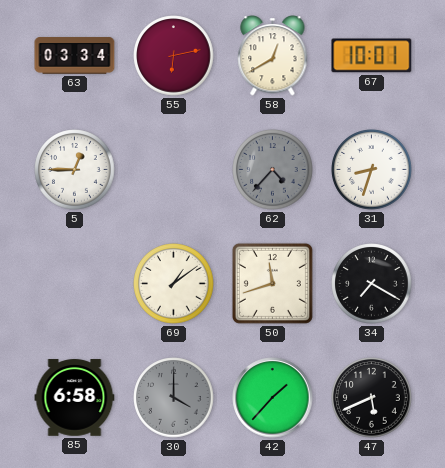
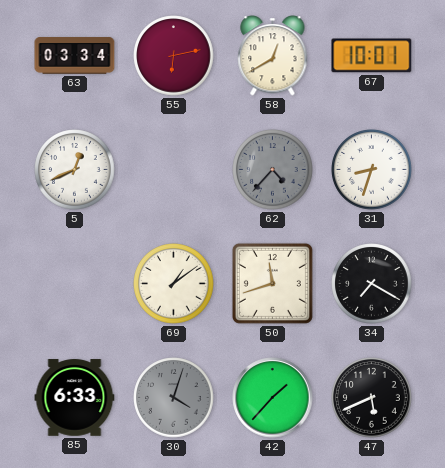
5: 12:45 -> 12:41 (75, 170)
85: 6:58 -> 6:33 (75, 398)
30: 4:00 -> 4:03 (174, 398)
